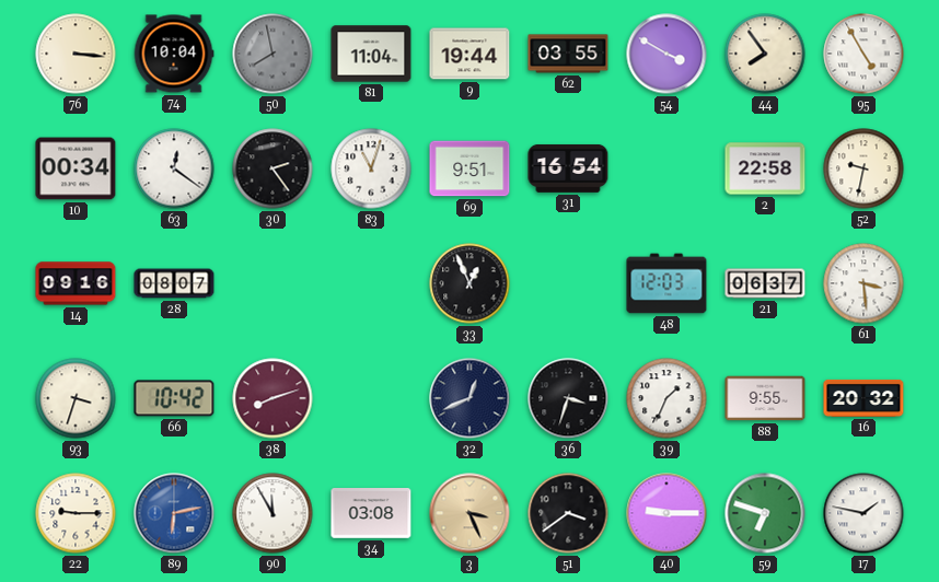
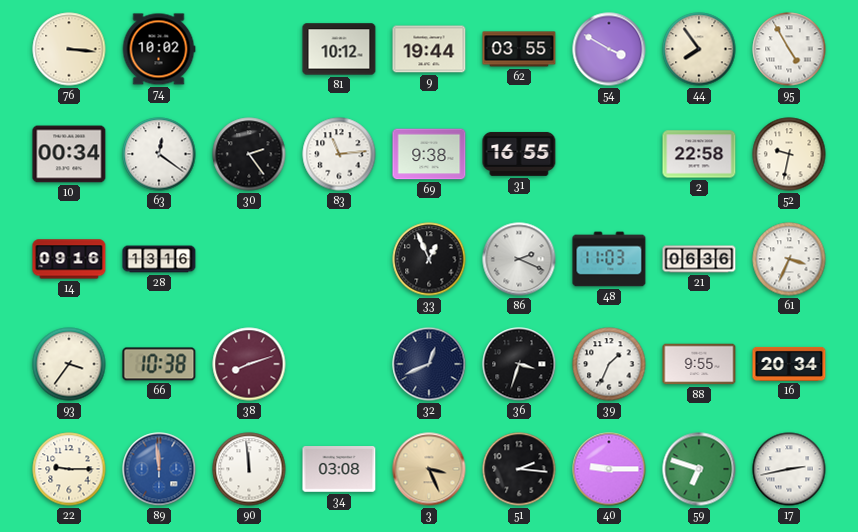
74: 10:04 -> 10:02 (159, 49)
50: 7:58 -> none (273, 54)
81: 11:04 -> 10:12 (339, 49)
83: 11:03 -> 11:14 (339, 154)
69: 9:51 -> 9:38 (429, 154)
31: 16:54 -> 16:55 (519, 154)
28: 08:07 -> 13:16 (159, 259)
86: none -> 2:19 (519, 259)
48: 12:03 -> 11:03 (609, 259)
21: 06:37 -> 06:36 (699, 259)
61: 3:29 -> 3:34 (789, 259)
93: 3:33 -> 3:36 (69, 364)
66: 10:42 -> 10:38 (159, 364)
16: 20:32 -> 20:34 (789, 364)
89: 6:13 -> 11:59 (159, 469)
90: 11:55 -> 11:59 (249, 469)
51: 3:39 -> 2:16 (519, 469)
17: 1:47 -> 2:43 (789, 469)
